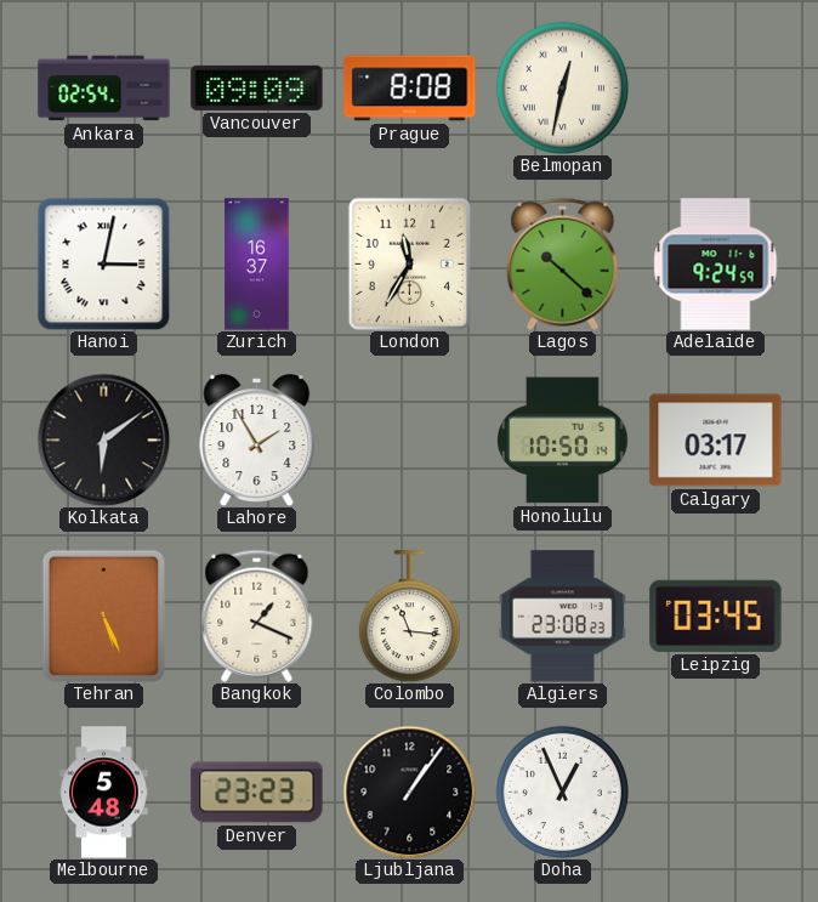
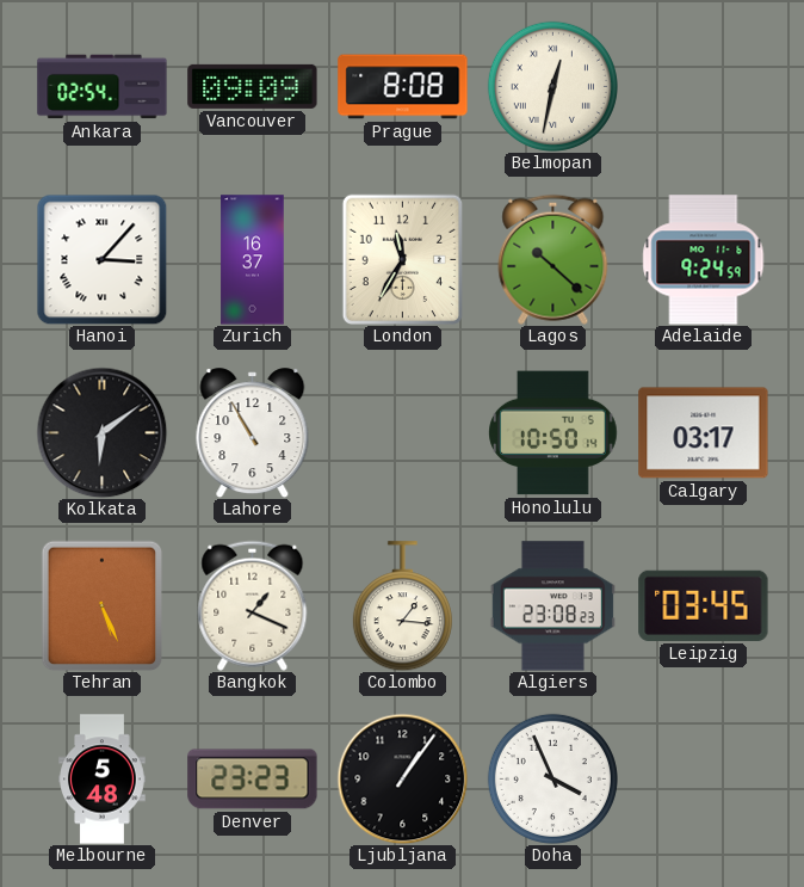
Hanoi: 3:02 -> 3:07 (101, 259)
Lahore: 1:55 -> 10:55 (253, 433)
Colombo: 11:16 -> 1:16 (402, 606)
Doha: 12:56 -> 3:56 (552, 778)
